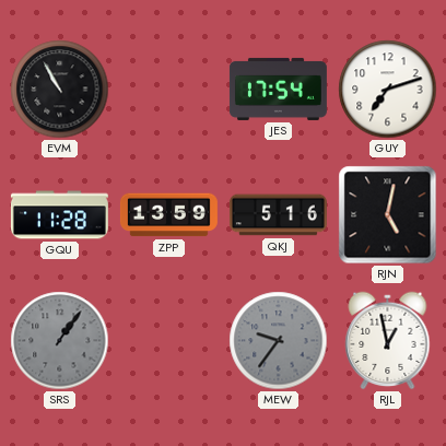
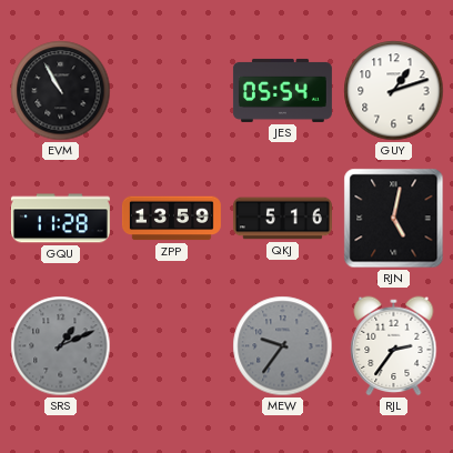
JES: 17:54 -> 05:54 (282, 90)
GUY: 7:12 -> 1:12 (394, 91)
SRS: 1:06 -> 1:11 (61, 346)
RJL: 12:58 -> 2:36 (394, 346)
